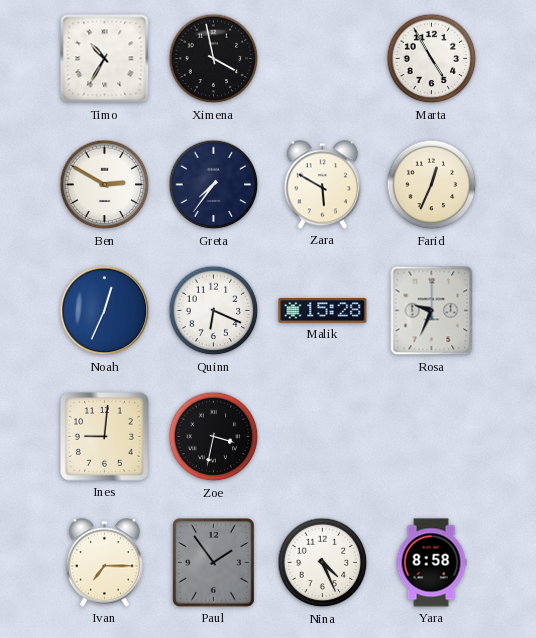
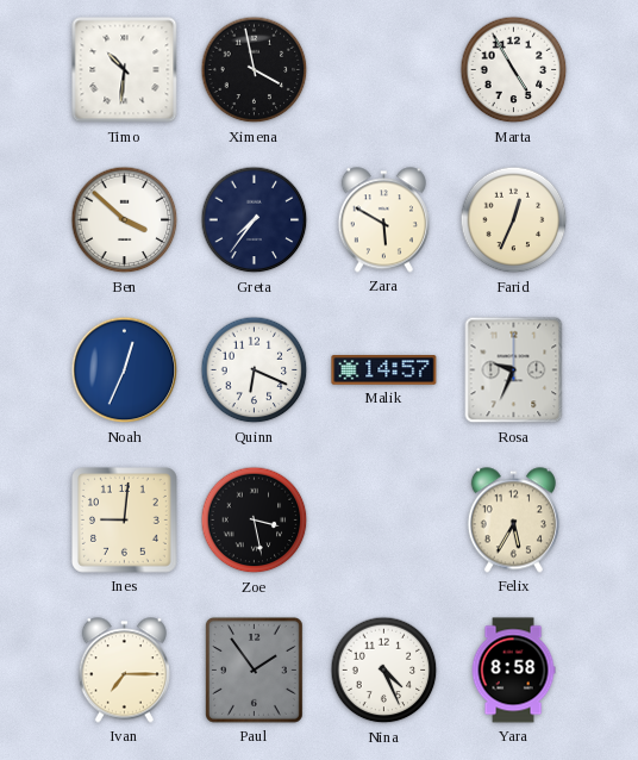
Timo: 10:35 -> 10:31 (125, 70)
Ben: 2:50 -> 3:52 (125, 220)
Malik: 15:28 -> 14:57 (384, 370)
Zoe: 3:32 -> 3:28 (255, 521)
Felix: none -> 5:35 (513, 521)
